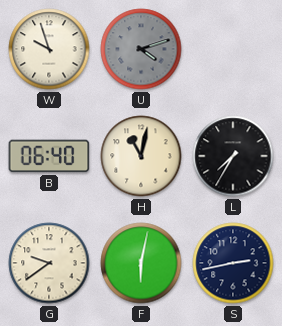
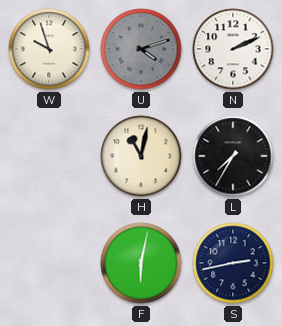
N: none -> 2:11 (233, 49)
B: 06:40 -> none (49, 156)
G: 9:39 -> none (49, 263)
